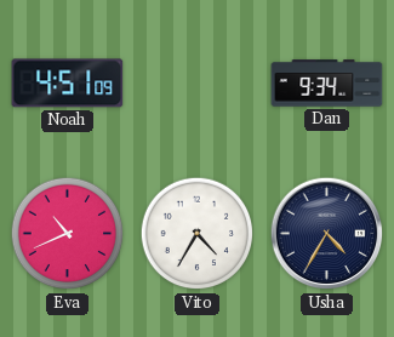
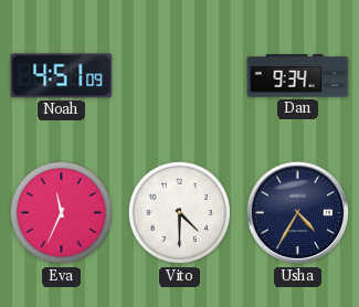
Eva: 10:41 -> 11:34 (62, 213)
Vito: 4:35 -> 4:30 (180, 213)
